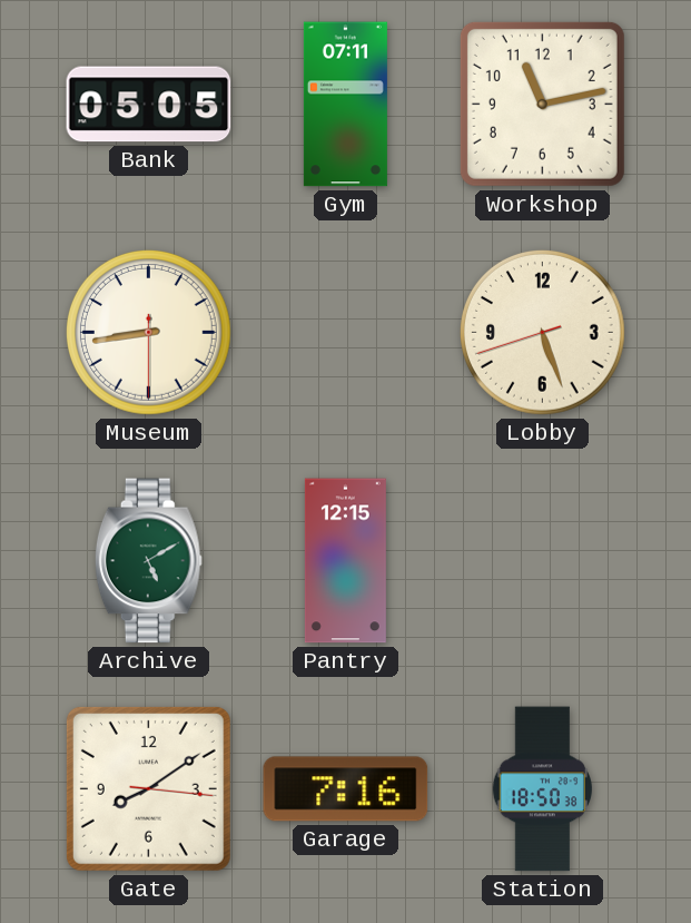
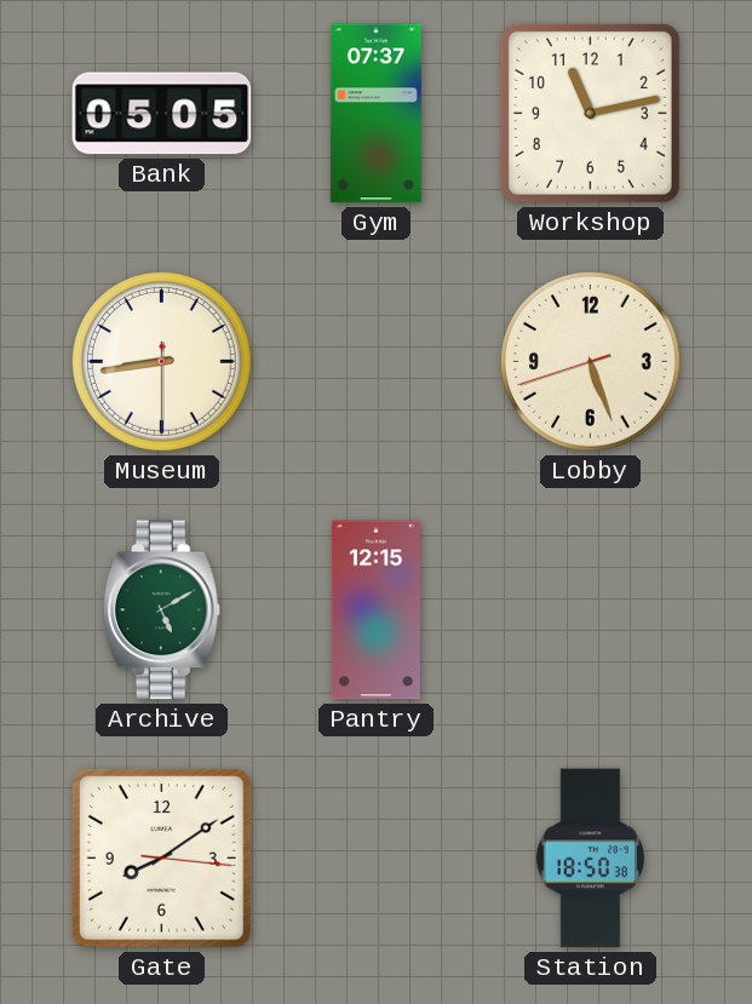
Gym: 07:11 -> 07:37 (375, 114)
Garage: 7:16 -> none (346, 789)
